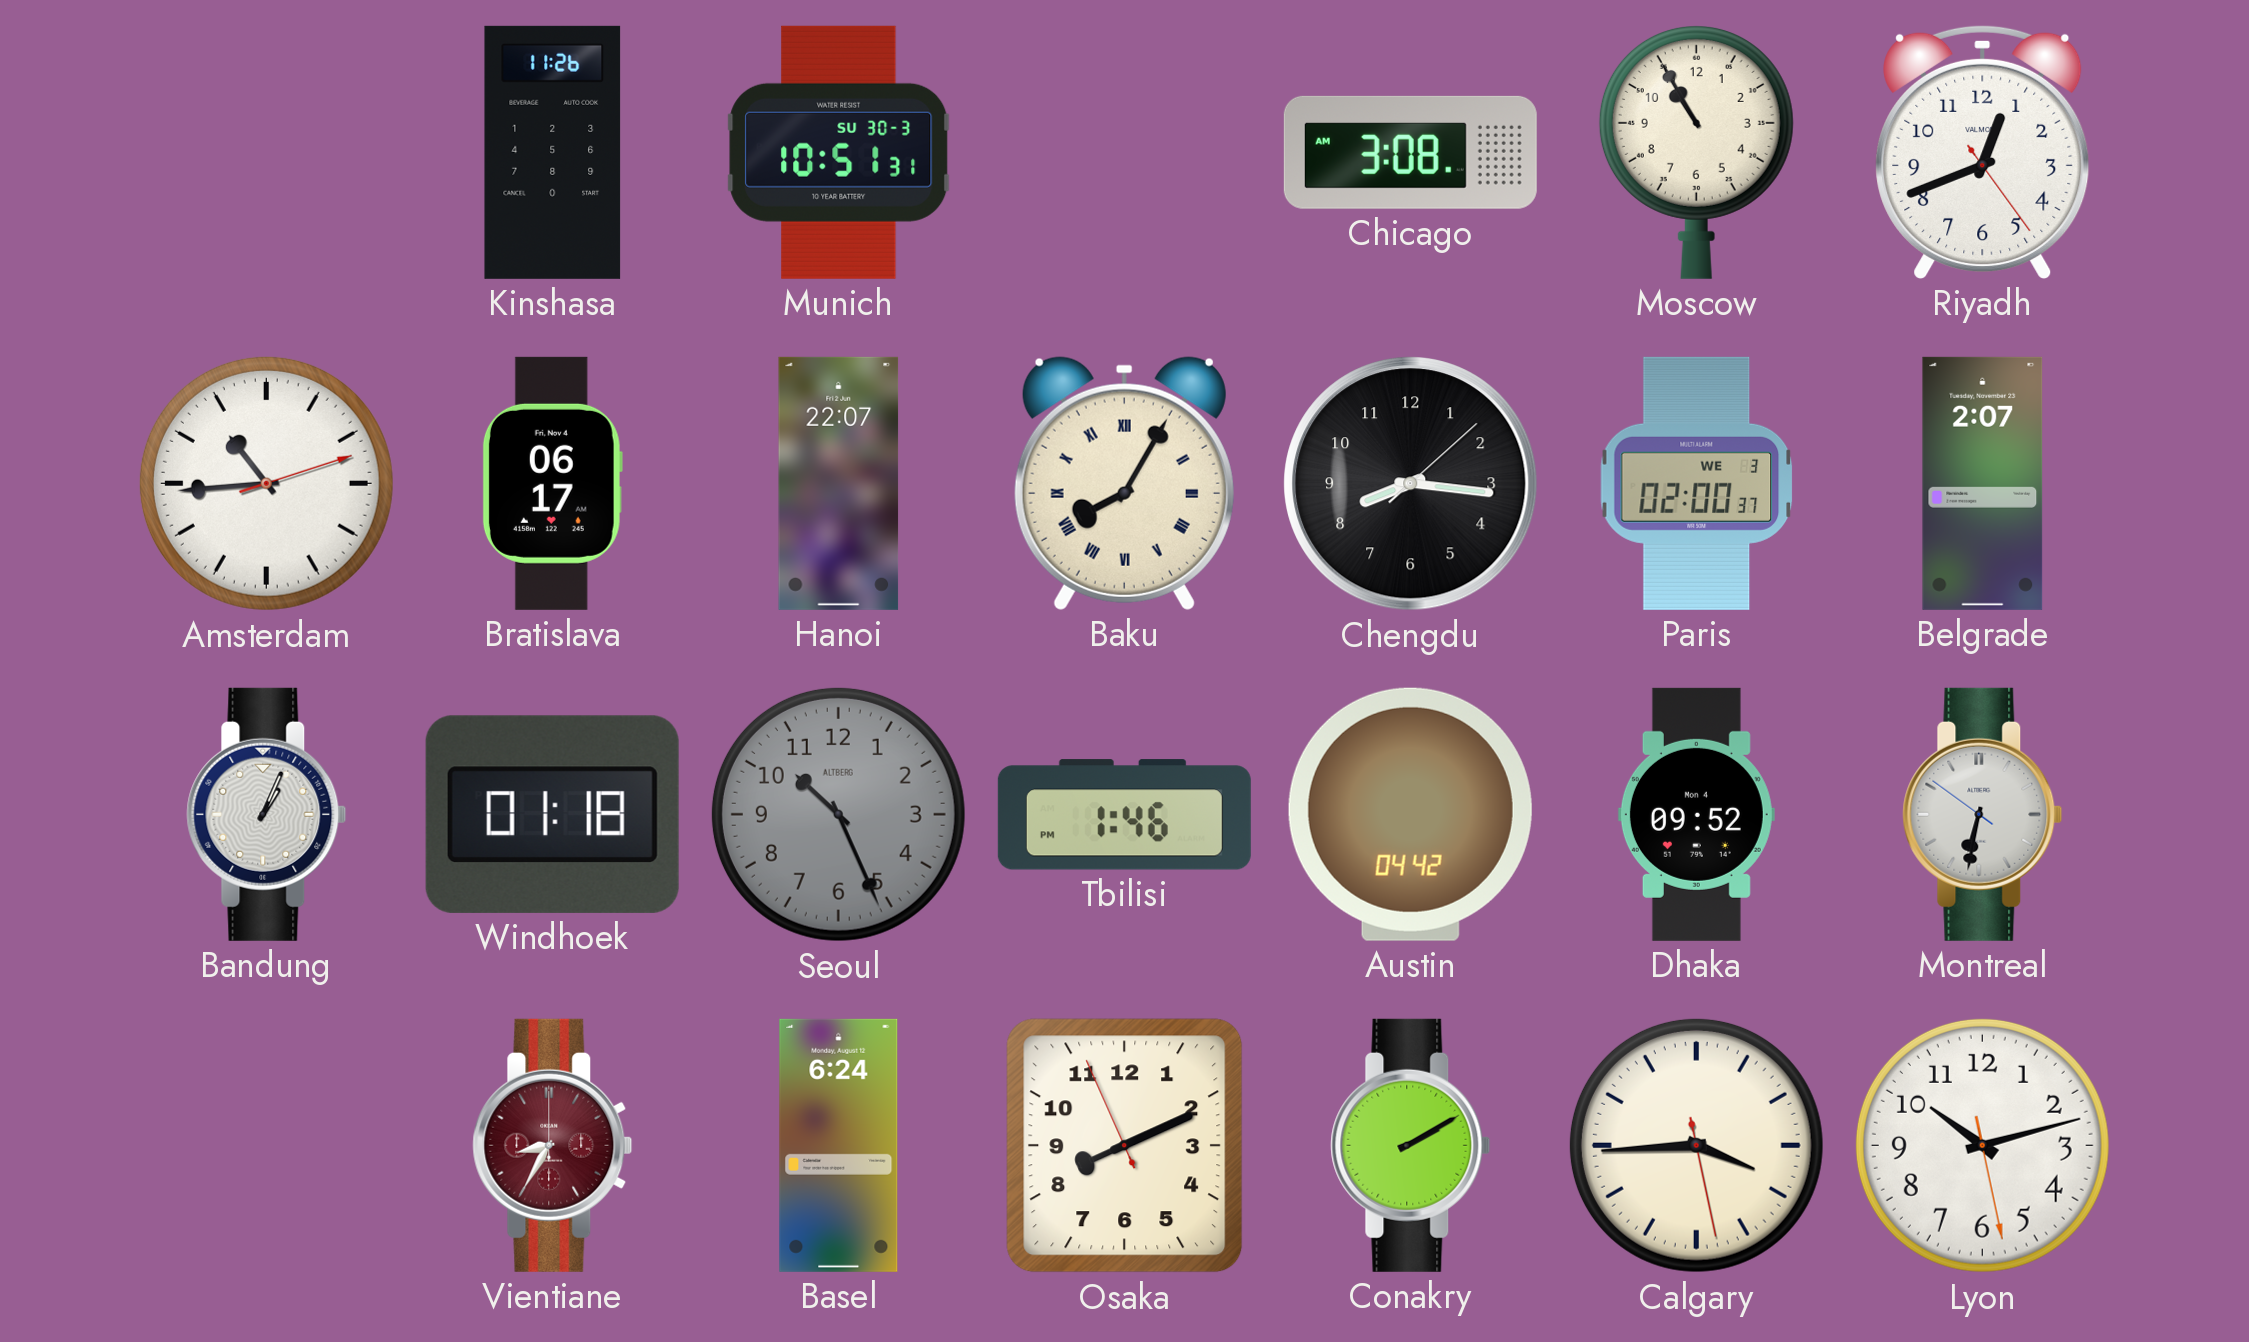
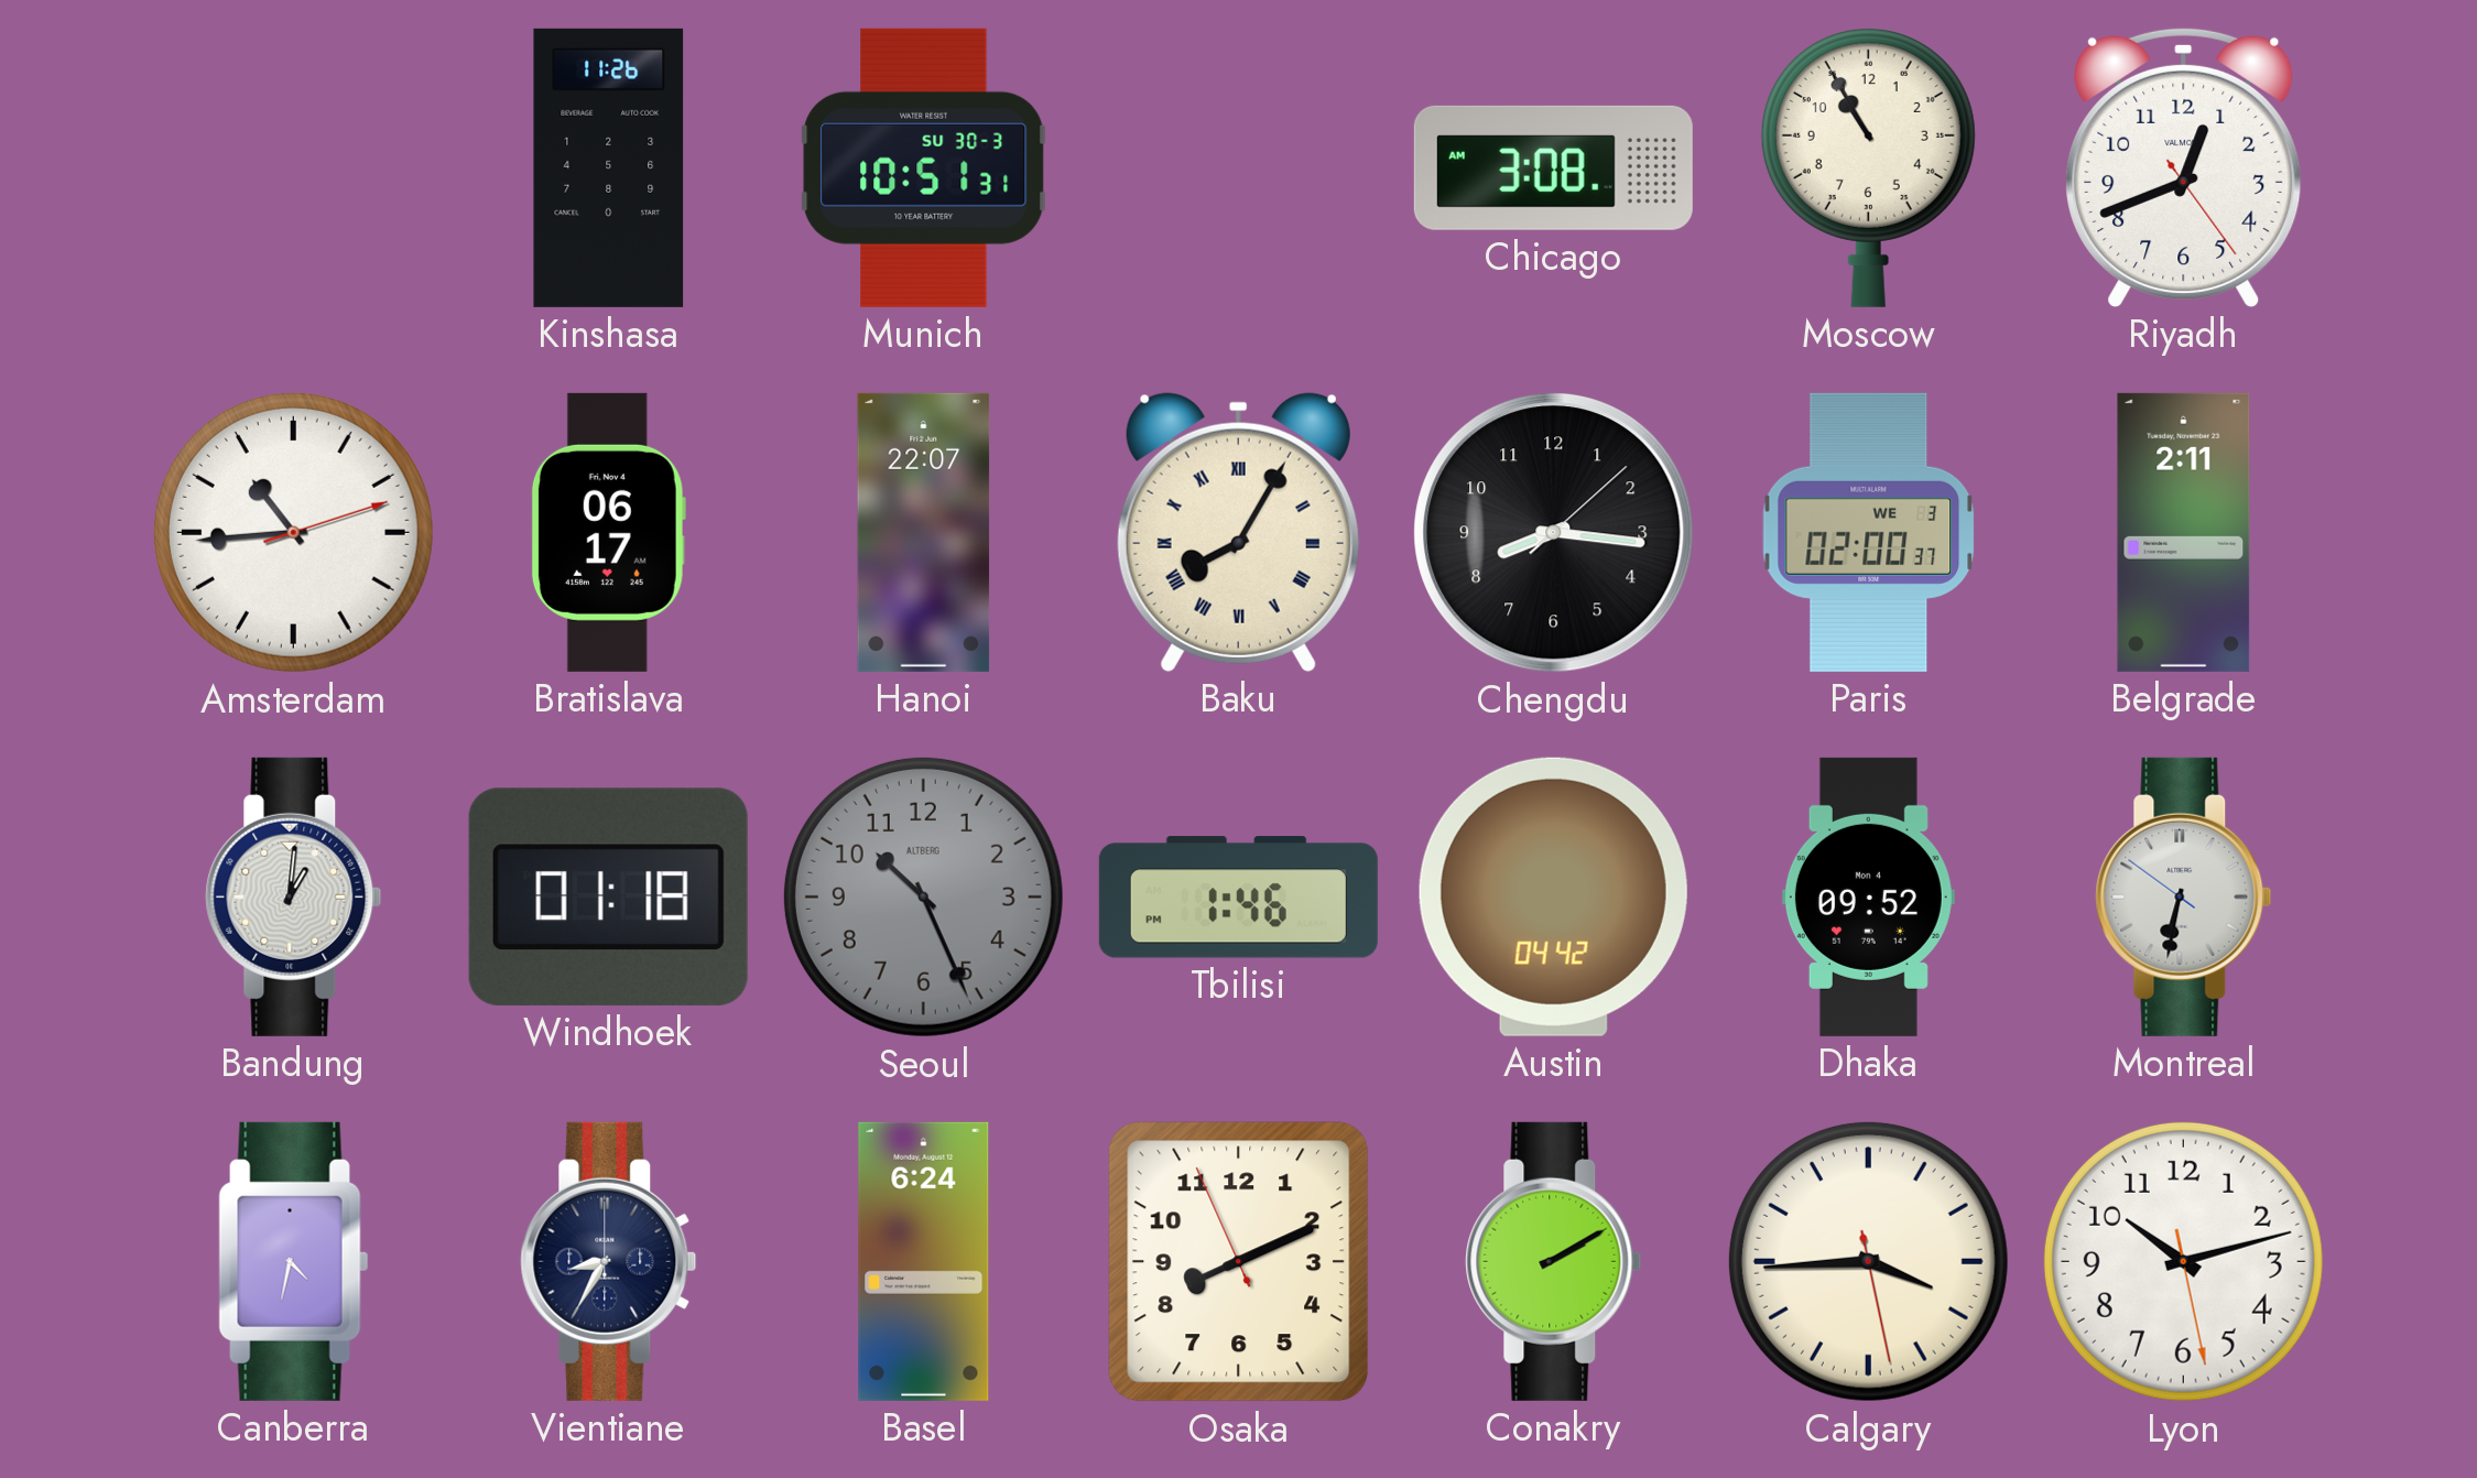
Belgrade: 2:07 -> 2:11 (2184, 532)
Bandung: 1:04 -> 1:01 (294, 896)
Canberra: none -> 4:32 (294, 1261)
Vientiane dial: burgundy -> navy (609, 1261)
